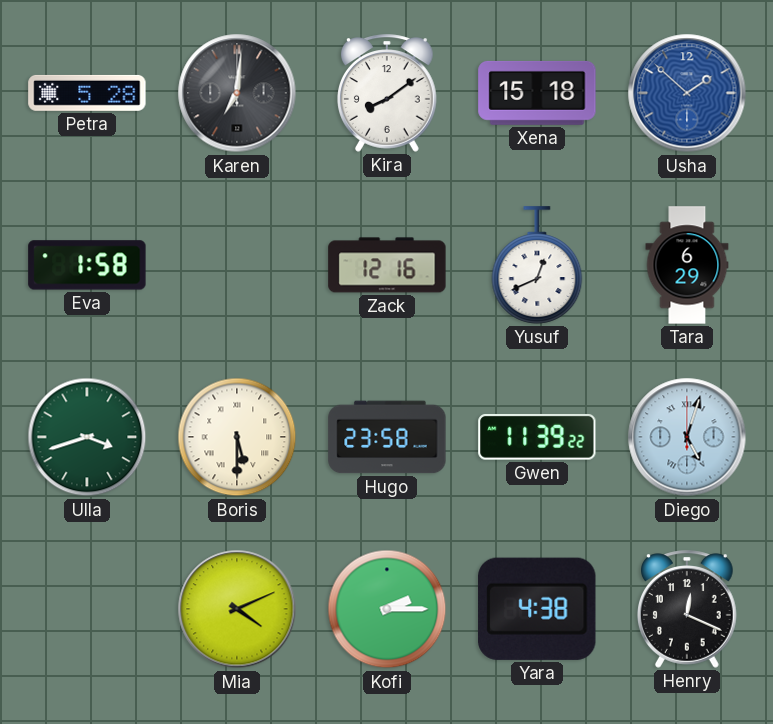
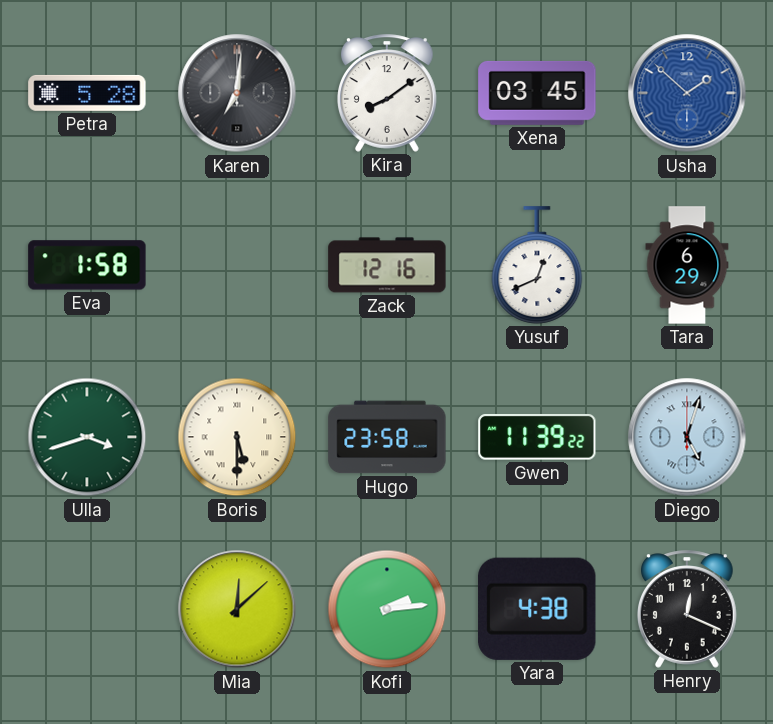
Xena: 15:18 -> 03:45 (537, 93)
Mia: 4:11 -> 12:08 (237, 609)
Kofi: 2:15 -> 2:14 (387, 609)
